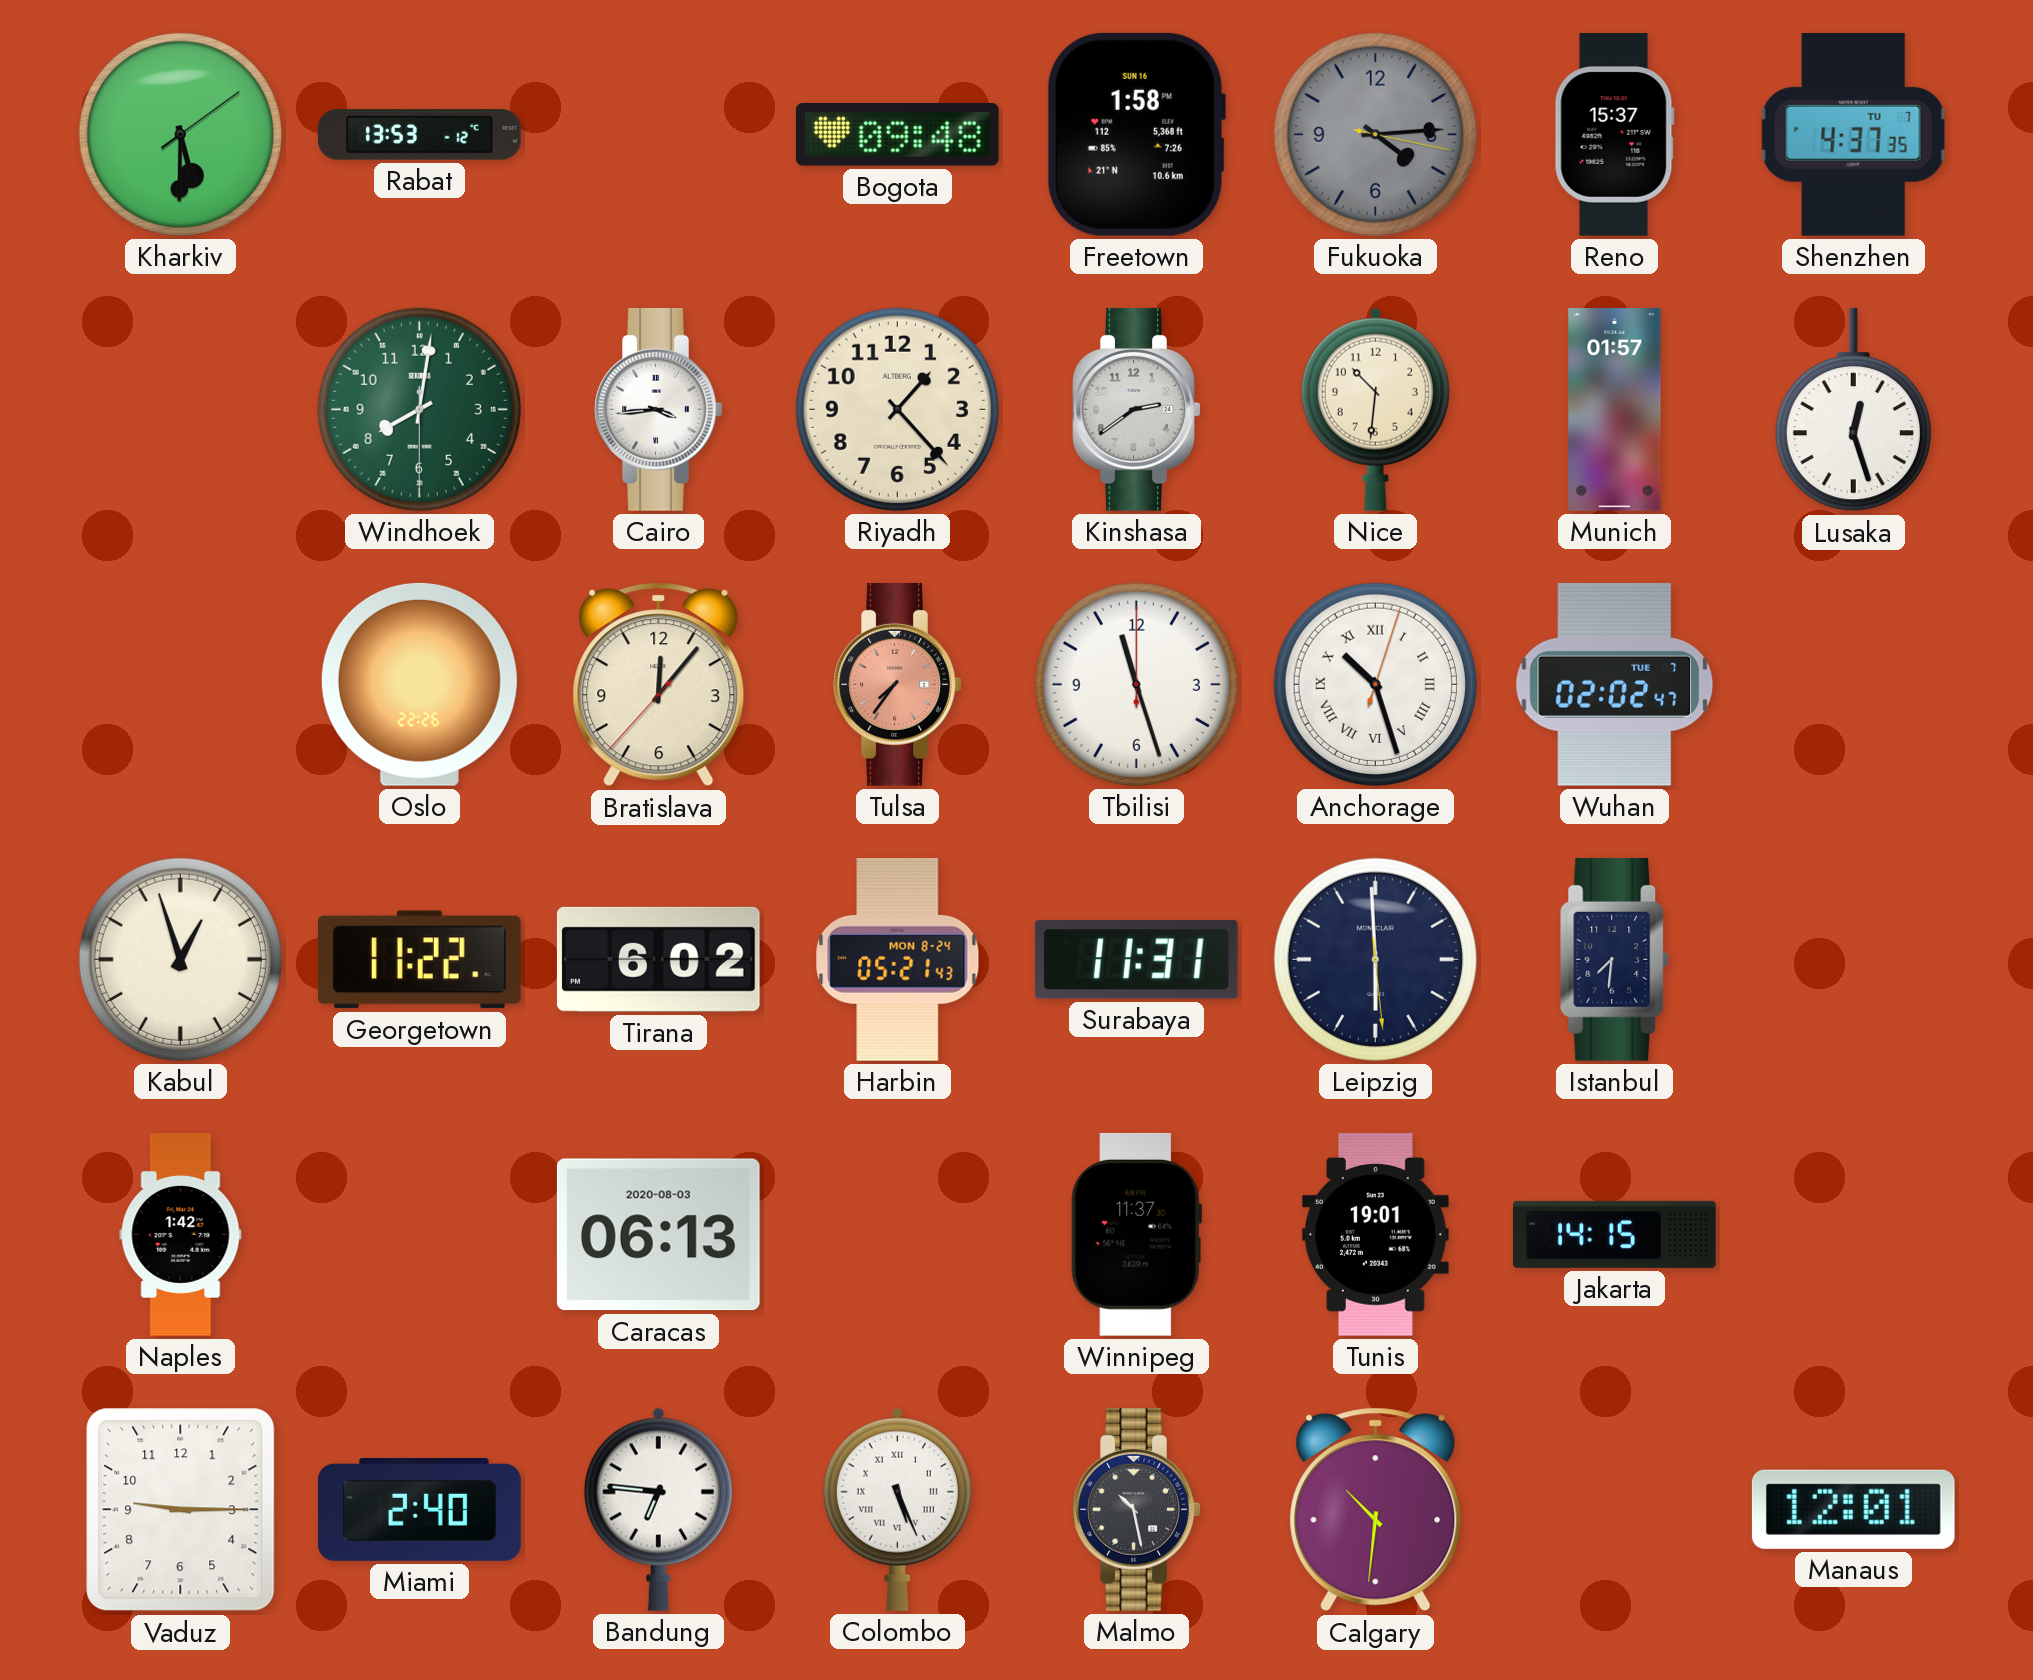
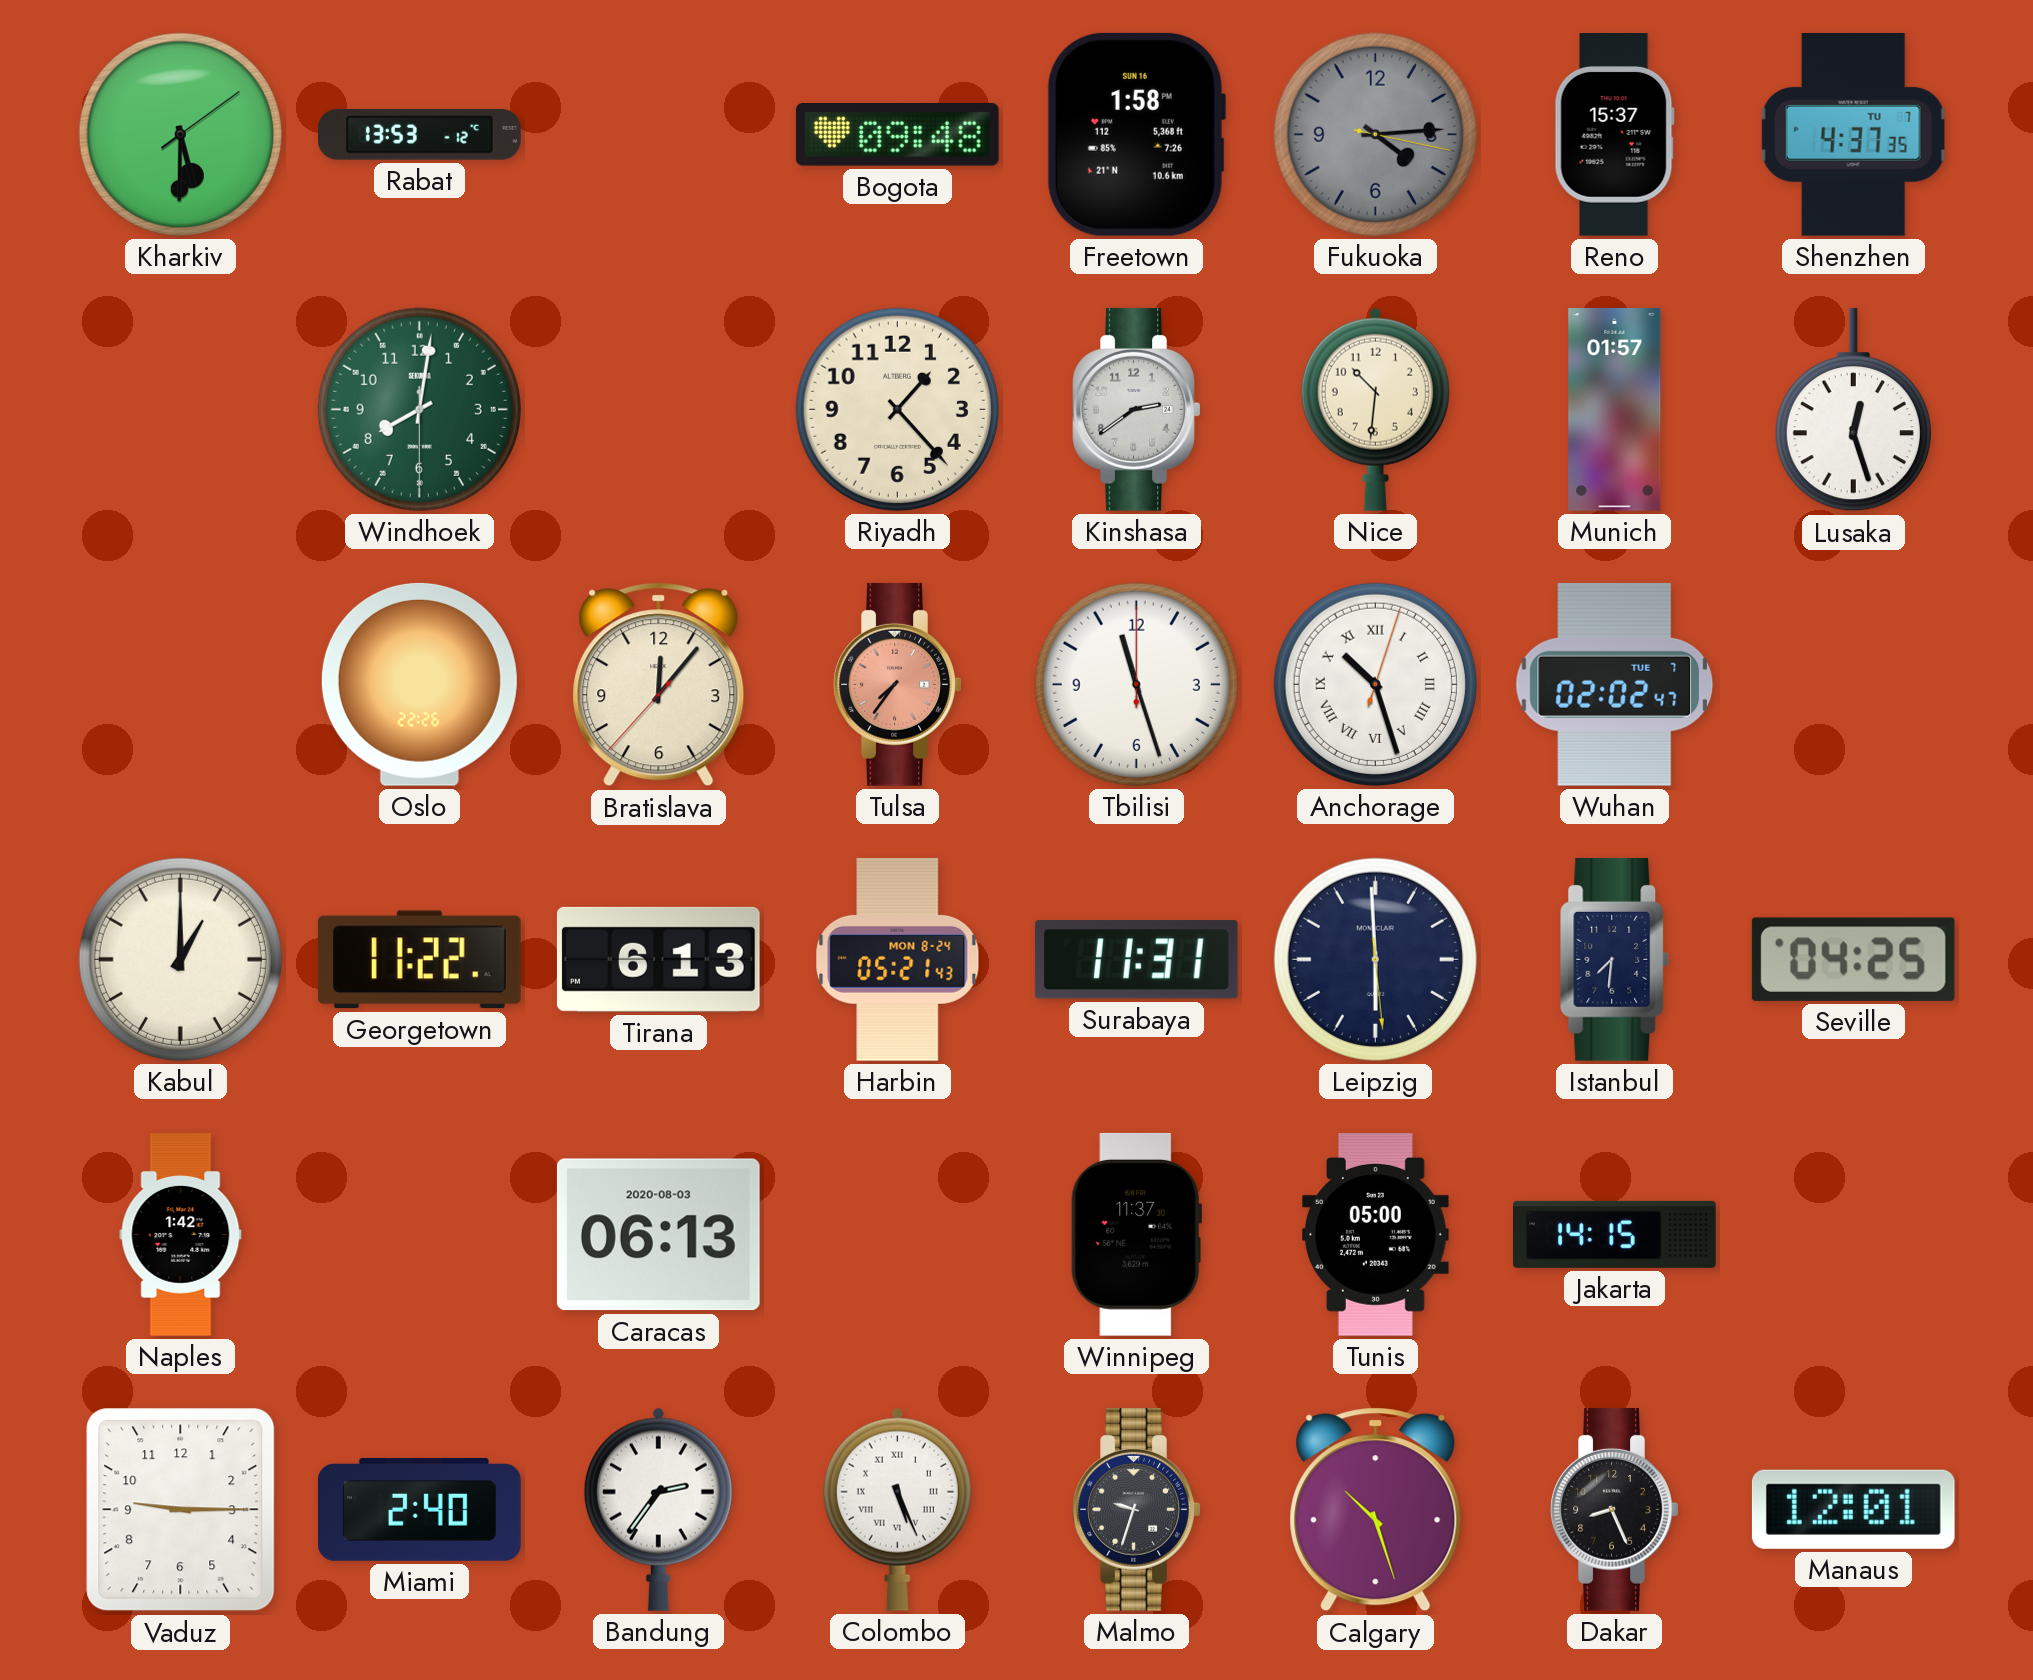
Cairo: 3:44 -> none (659, 409)
Kabul: 12:57 -> 1:00 (180, 959)
Tirana: 6:02 -> 6:13 (658, 959)
Seville: none -> 04:25 (1853, 959)
Tunis: 19:01 -> 05:00 (1375, 1235)
Bandung: 6:46 -> 2:36 (658, 1509)
Malmo: 10:28 -> 9:33 (1137, 1509)
Calgary: 10:31 -> 10:27 (1376, 1510)
Dakar: none -> 8:26 (1615, 1509)
